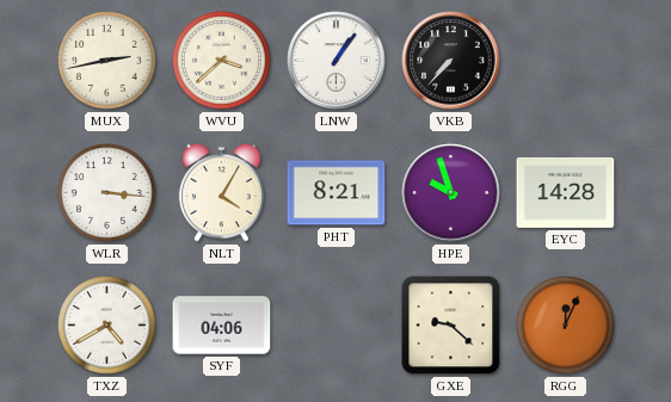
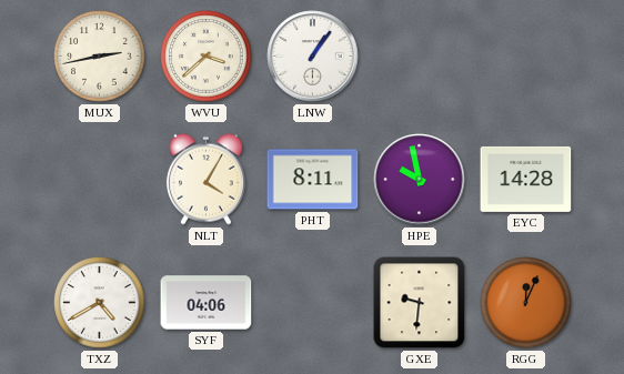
VKB: 7:37 -> none (451, 61)
WLR: 3:16 -> none (107, 193)
PHT: 8:21 -> 8:11 (313, 180)
HPE: 9:57 -> 9:58 (420, 180)
GXE: 9:22 -> 9:31 (420, 303)
